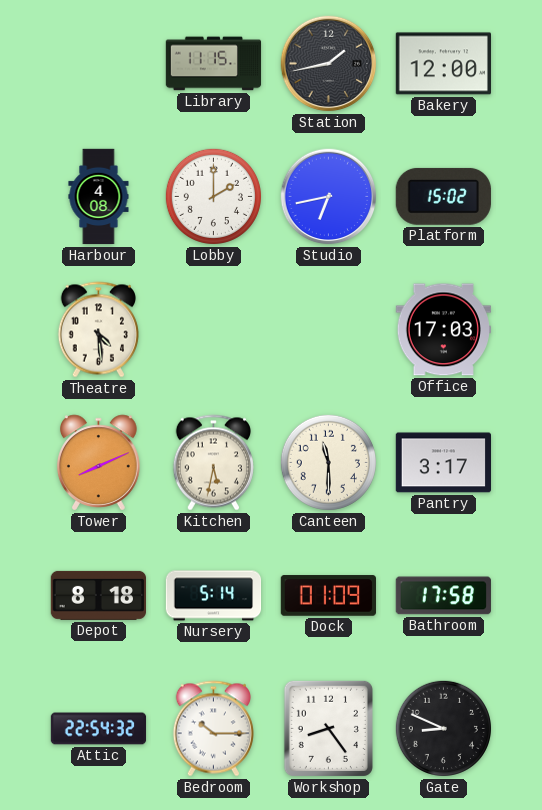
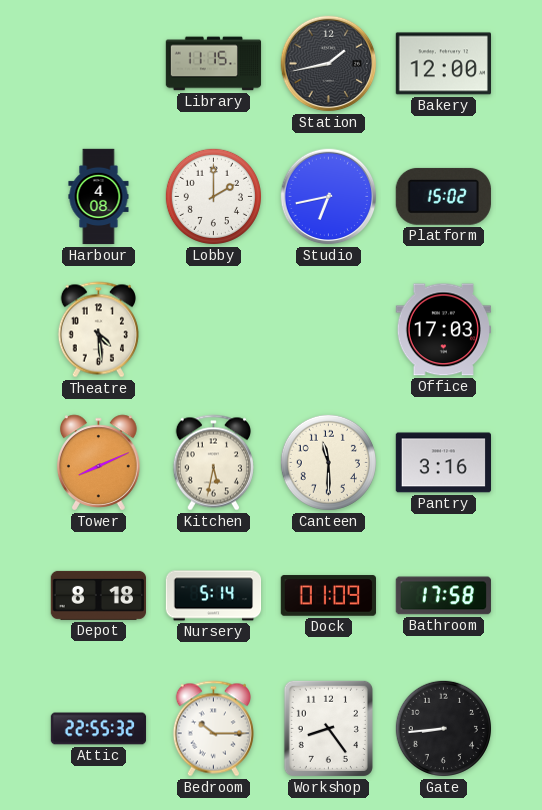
Pantry: 3:17 -> 3:16 (443, 463)
Attic: 22:54 -> 22:55 (99, 729)
Gate: 8:49 -> 8:44 (443, 728)
